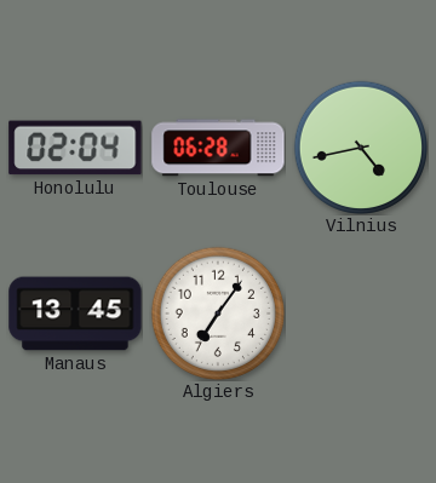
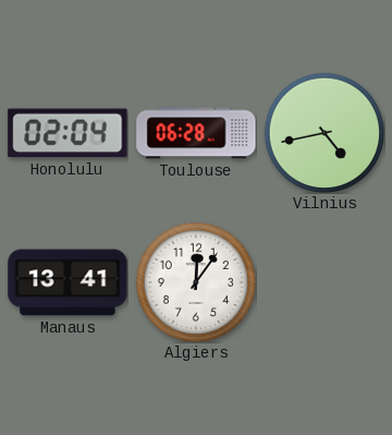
Manaus: 13:45 -> 13:41 (68, 282)
Algiers: 7:06 -> 12:06 (195, 281)
